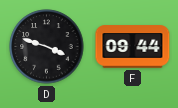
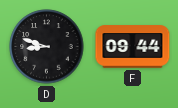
D: 3:48 -> 8:48 (47, 47)
